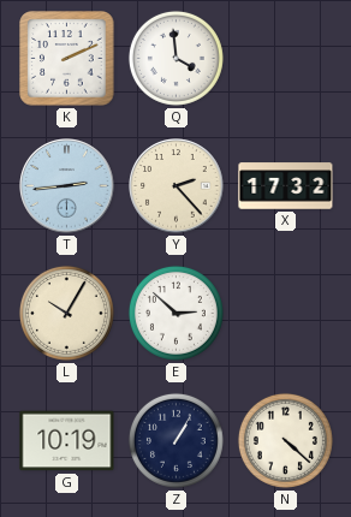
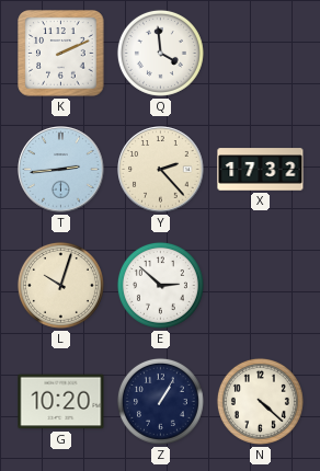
L: 10:05 -> 10:03 (60, 285)
G: 10:19 -> 10:20 (61, 402)
